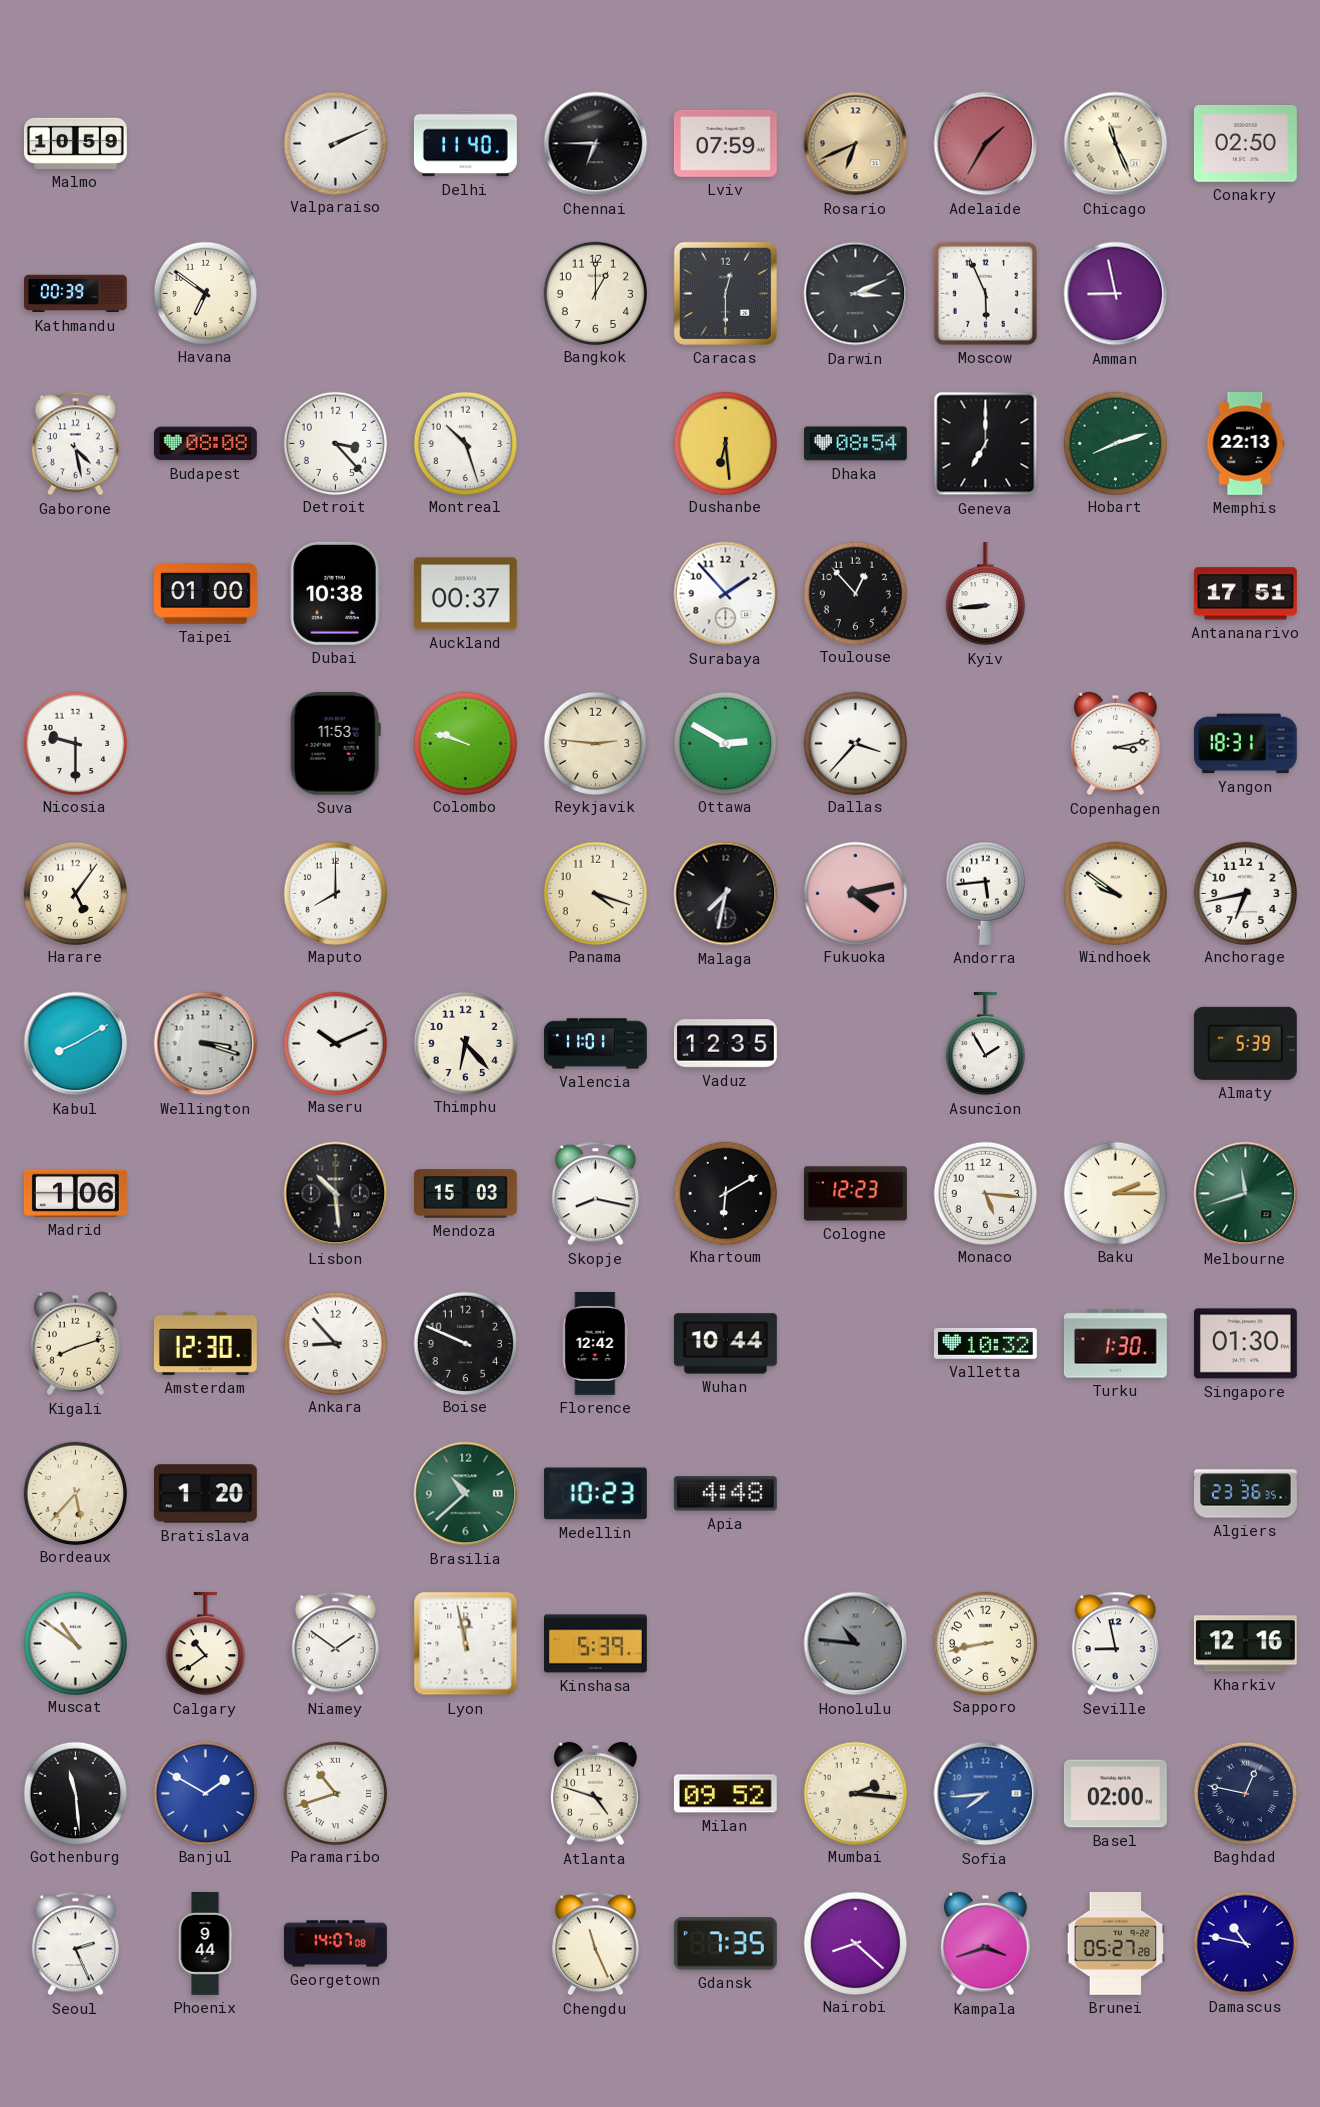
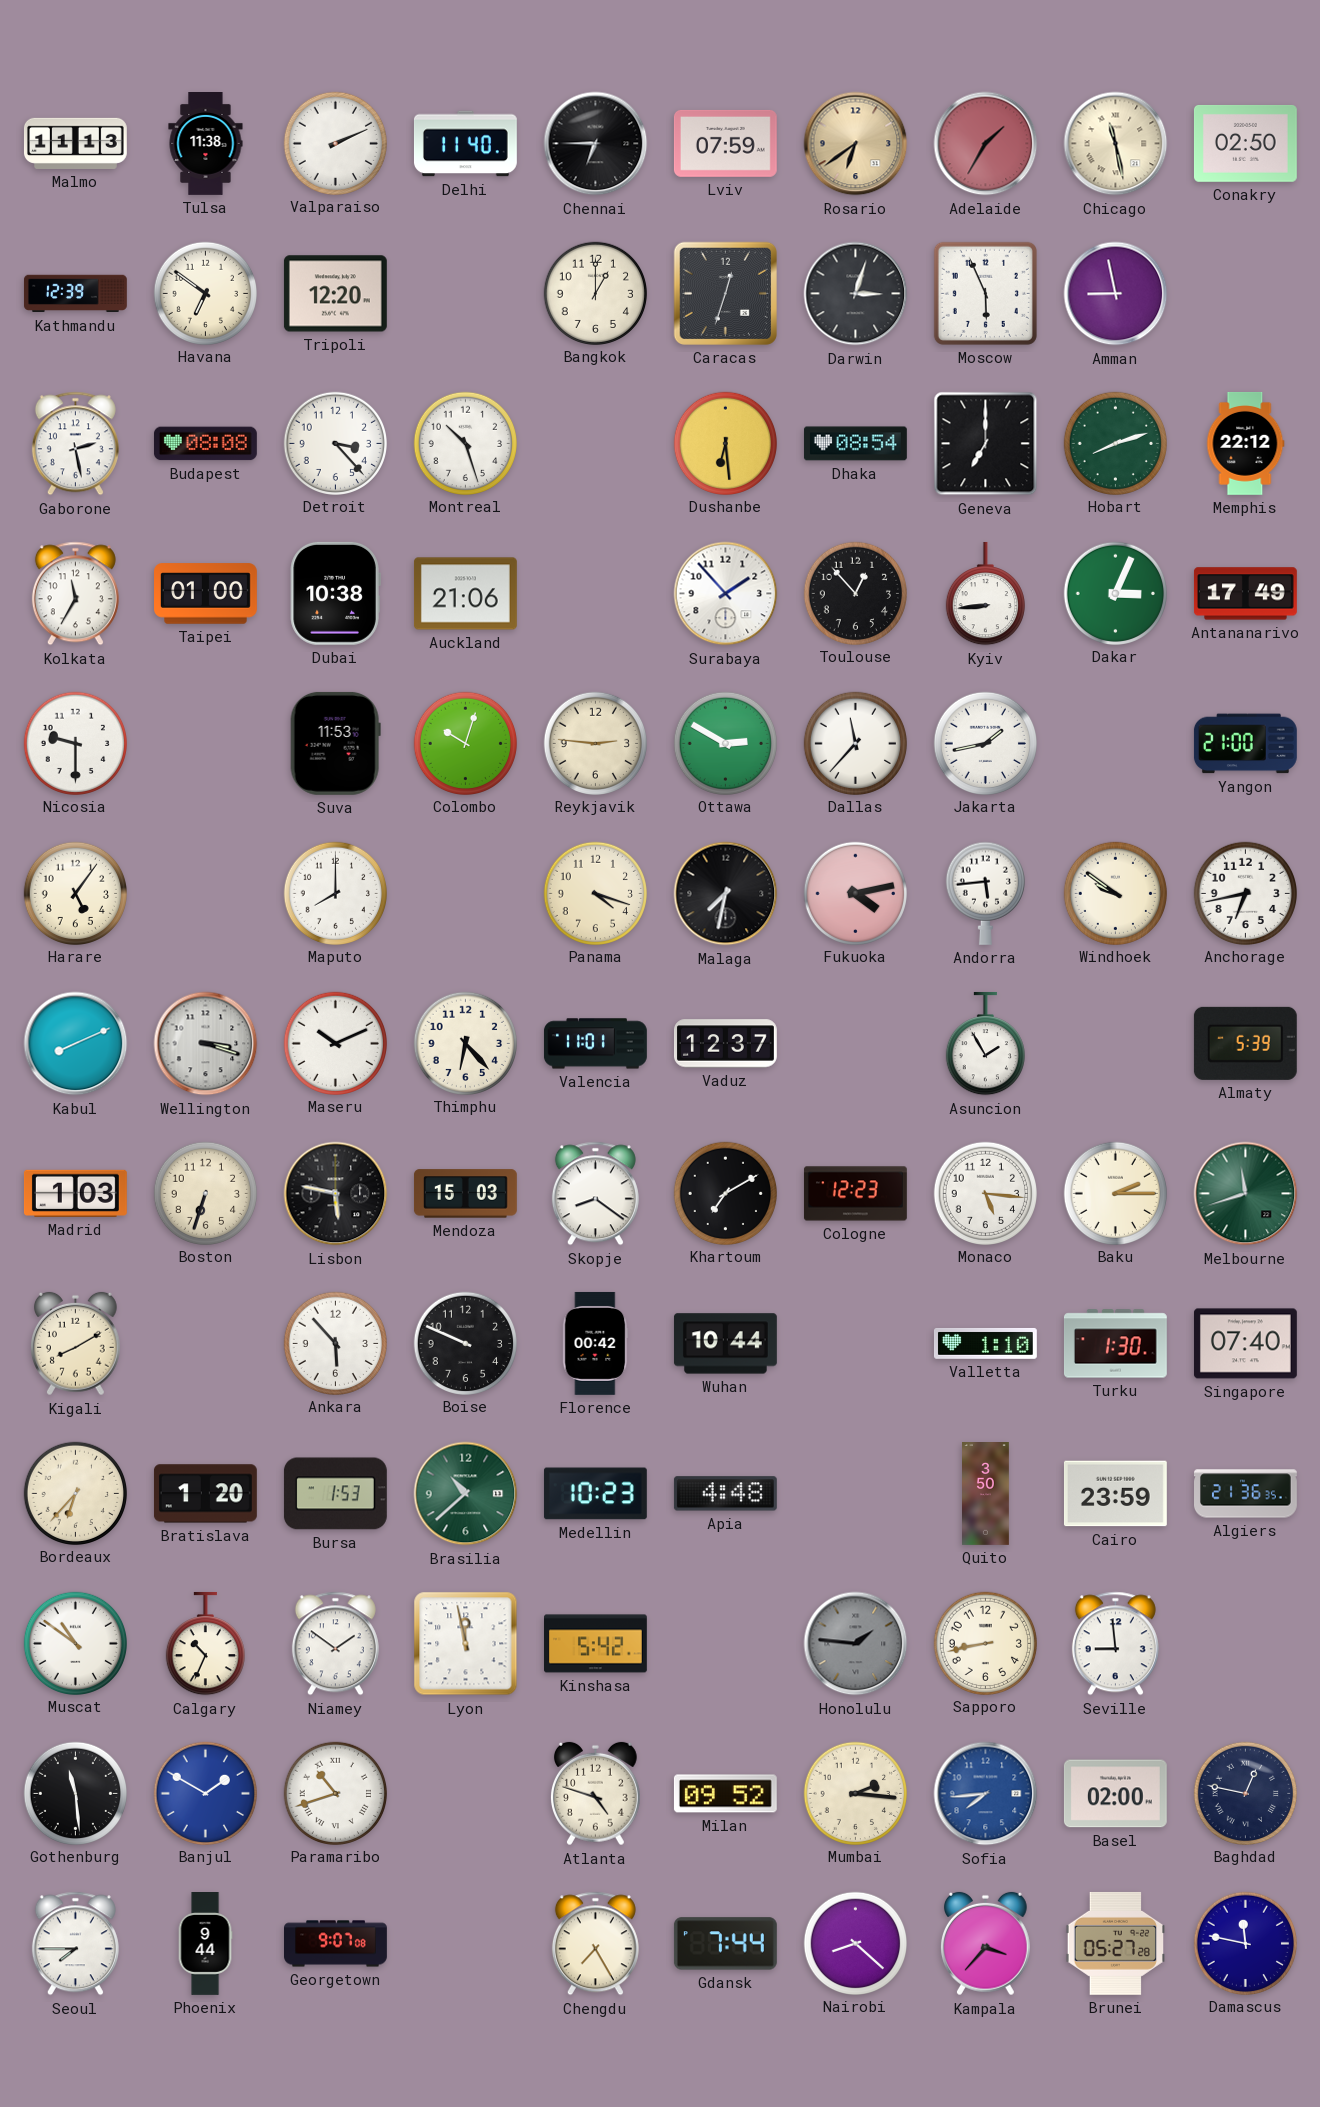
Malmo: 10:59 -> 11:13 (75, 143)
Tulsa: none -> 11:38 (206, 144)
Rosario: 6:41 -> 6:39 (856, 144)
Chicago: 11:26 -> 11:28 (1116, 144)
Kathmandu: 00:39 -> 12:39 (75, 294)
Tripoli: none -> 12:20 (335, 294)
Caracas: 12:30 -> 12:33 (725, 293)
Darwin: 3:11 -> 3:03 (856, 294)
Gaborone: 4:28 -> 2:28 (75, 444)
Memphis: 22:13 -> 22:12 (1246, 443)
Kolkata: none -> 11:35 (75, 594)
Auckland: 00:37 -> 21:06 (465, 594)
Dakar: none -> 3:04 (1115, 593)
Antananarivo: 17:51 -> 17:49 (1245, 594)
Colombo: 9:48 -> 10:03 (465, 743)
Dallas: 3:37 -> 11:37 (855, 743)
Jakarta: none -> 1:43 (985, 743)
Copenhagen: 3:13 -> none (1115, 744)
Yangon: 18:31 -> 21:00 (1245, 744)
Kabul: 8:10 -> 8:11 (76, 1044)
Vaduz: 12:35 -> 12:37 (726, 1044)
Madrid: 1:06 -> 1:03 (75, 1193)
Boston: none -> 6:33 (205, 1193)
Lisbon: 10:29 -> 5:47 (336, 1194)
Skopje: 8:17 -> 8:21 (595, 1194)
Khartoum: 6:10 -> 7:10 (725, 1193)
Kigali: 8:12 -> 8:10 (75, 1344)
Amsterdam: 12:30 -> none (205, 1343)
Ankara: 8:53 -> 5:53 (335, 1343)
Florence: 12:42 -> 00:42 (596, 1343)
Valletta: 10:32 -> 1:10 (985, 1343)
Singapore: 01:30 -> 07:40 (1245, 1344)
Bordeaux: 5:37 -> 6:37 (75, 1493)
Bursa: none -> 1:53 (335, 1494)
Quito: none -> 3:50 (986, 1494)
Cairo: none -> 23:59 (1115, 1494)
Algiers: 23:36 -> 21:36 (1246, 1494)
Calgary: 10:39 -> 10:34 (205, 1644)
Kinshasa: 5:39 -> 5:42 (596, 1644)
Honolulu: 10:46 -> 1:46 (856, 1644)
Seville: 8:58 -> 8:59 (1115, 1644)
Kharkiv: 12:16 -> none (1245, 1644)
Seoul: 2:26 -> 7:45 (75, 1944)
Georgetown: 14:07 -> 9:07 (336, 1944)
Chengdu: 11:26 -> 7:25 (595, 1944)
Gdansk: 7:35 -> 7:44 (725, 1944)
Kampala: 3:42 -> 3:37 (985, 1944)
Damascus: 10:47 -> 11:47 (1245, 1943)
